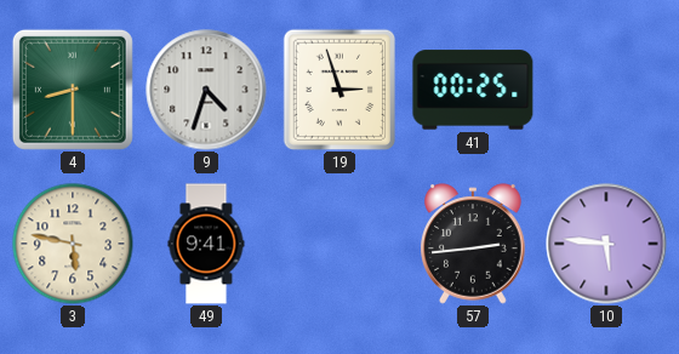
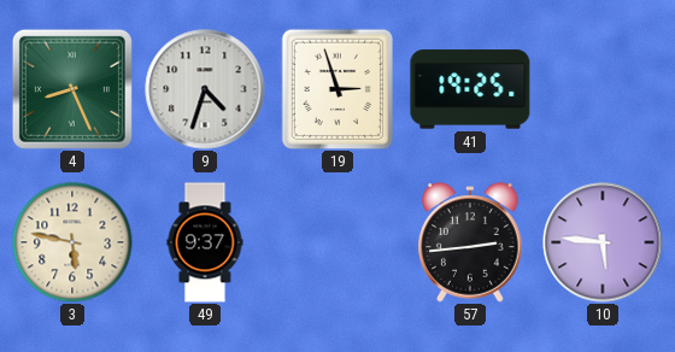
4: 8:30 -> 8:26 (72, 89)
41: 00:25 -> 19:25 (470, 89)
49: 9:41 -> 9:37 (205, 242)
